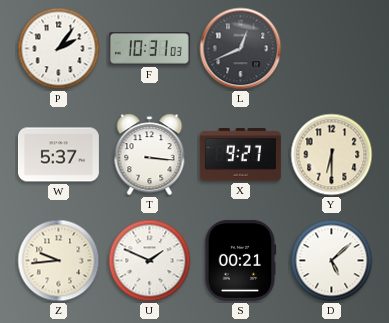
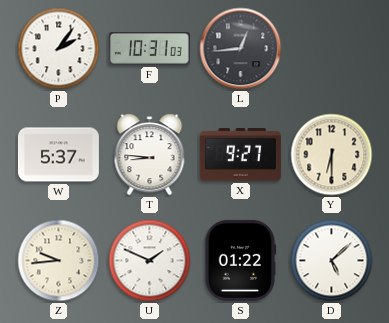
L: 12:41 -> 12:44 (241, 49)
T: 3:16 -> 8:46 (150, 155)
S: 00:21 -> 01:22 (240, 260)
